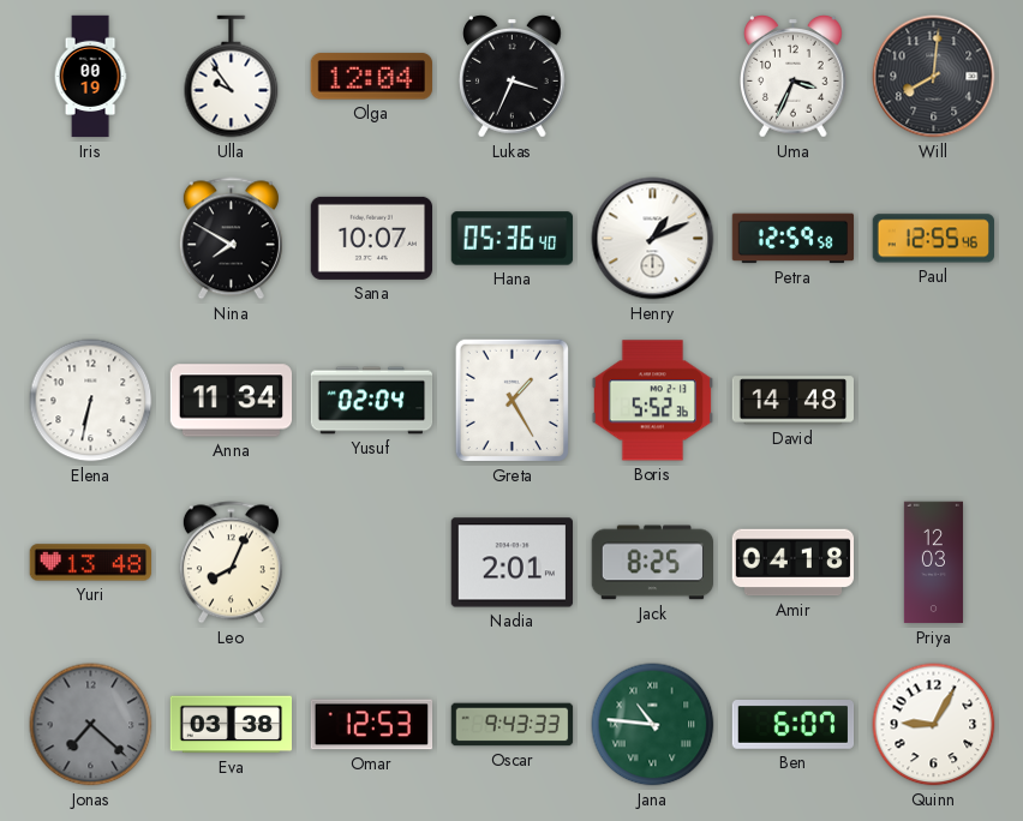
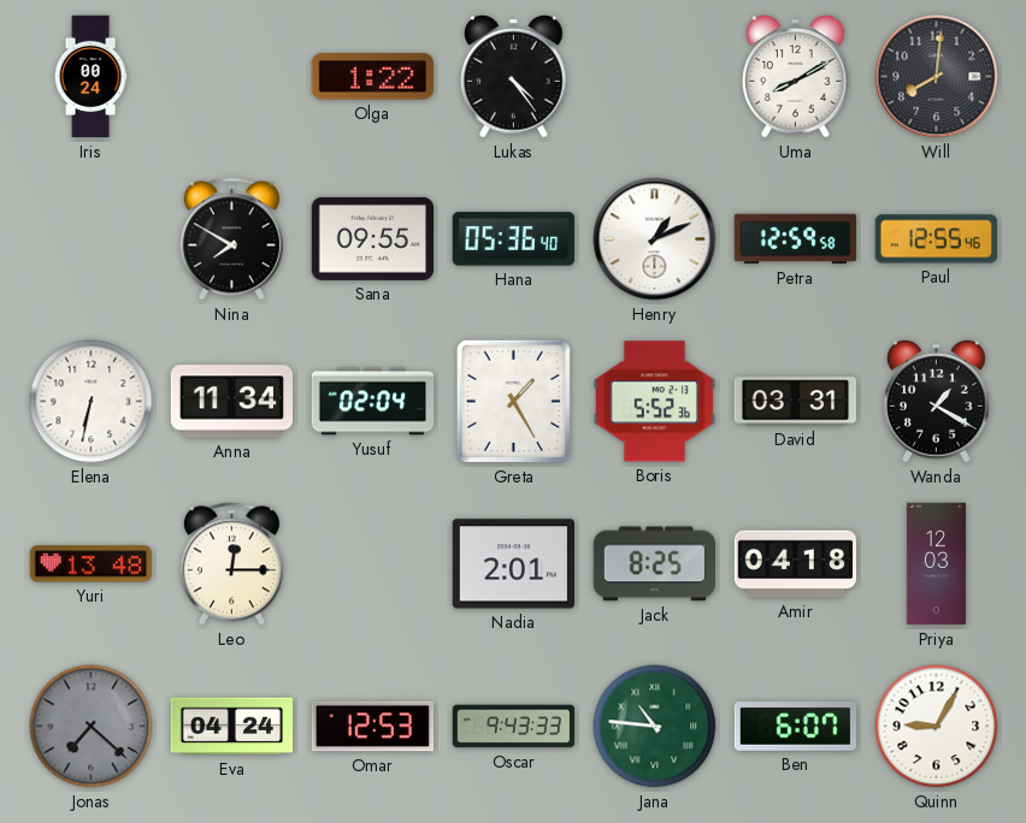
Iris: 00:19 -> 00:24 (90, 77)
Ulla: 9:54 -> none (232, 77)
Olga: 12:04 -> 1:22 (372, 77)
Lukas: 3:34 -> 4:24 (514, 77)
Uma: 3:34 -> 8:10 (796, 77)
Sana: 10:07 -> 09:55 (372, 238)
David: 14:48 -> 03:31 (796, 402)
Wanda: none -> 1:20 (937, 402)
Leo: 8:04 -> 12:15 (231, 564)
Eva: 03:38 -> 04:24 (232, 727)
